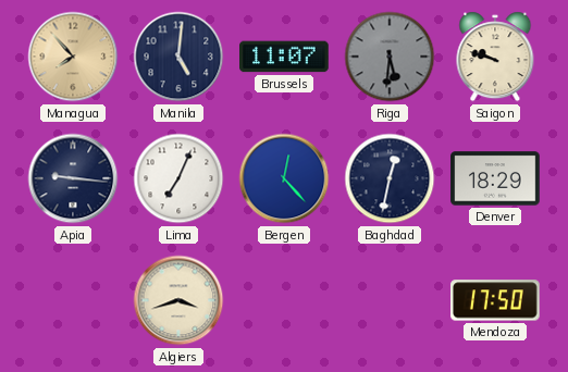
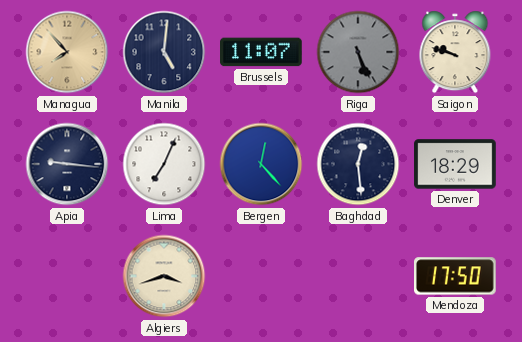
Riga: 5:31 -> 5:26 (358, 52)
Baghdad: 12:32 -> 12:29 (358, 164)
